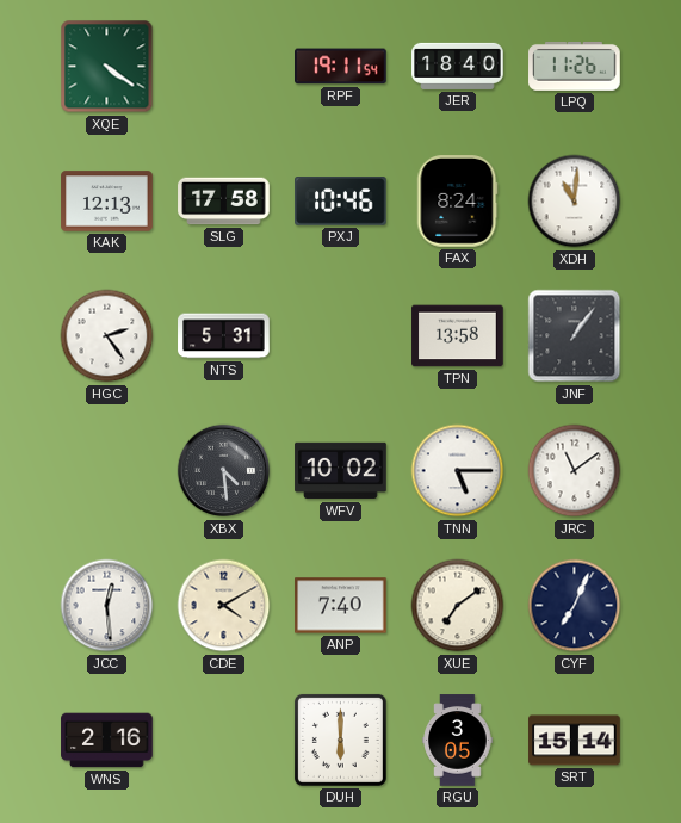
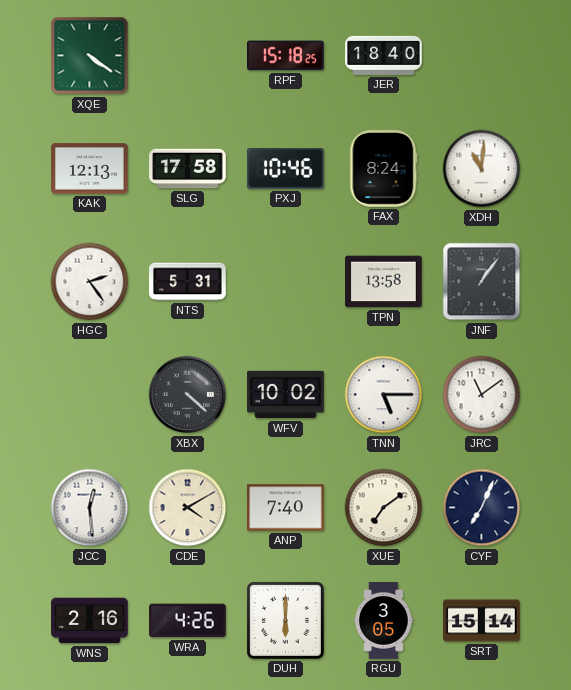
RPF: 19:11 -> 15:18 (286, 56)
LPQ: 11:26 -> none (575, 67)
XBX: 4:29 -> 4:22 (188, 395)
WRA: none -> 4:26 (188, 621)
